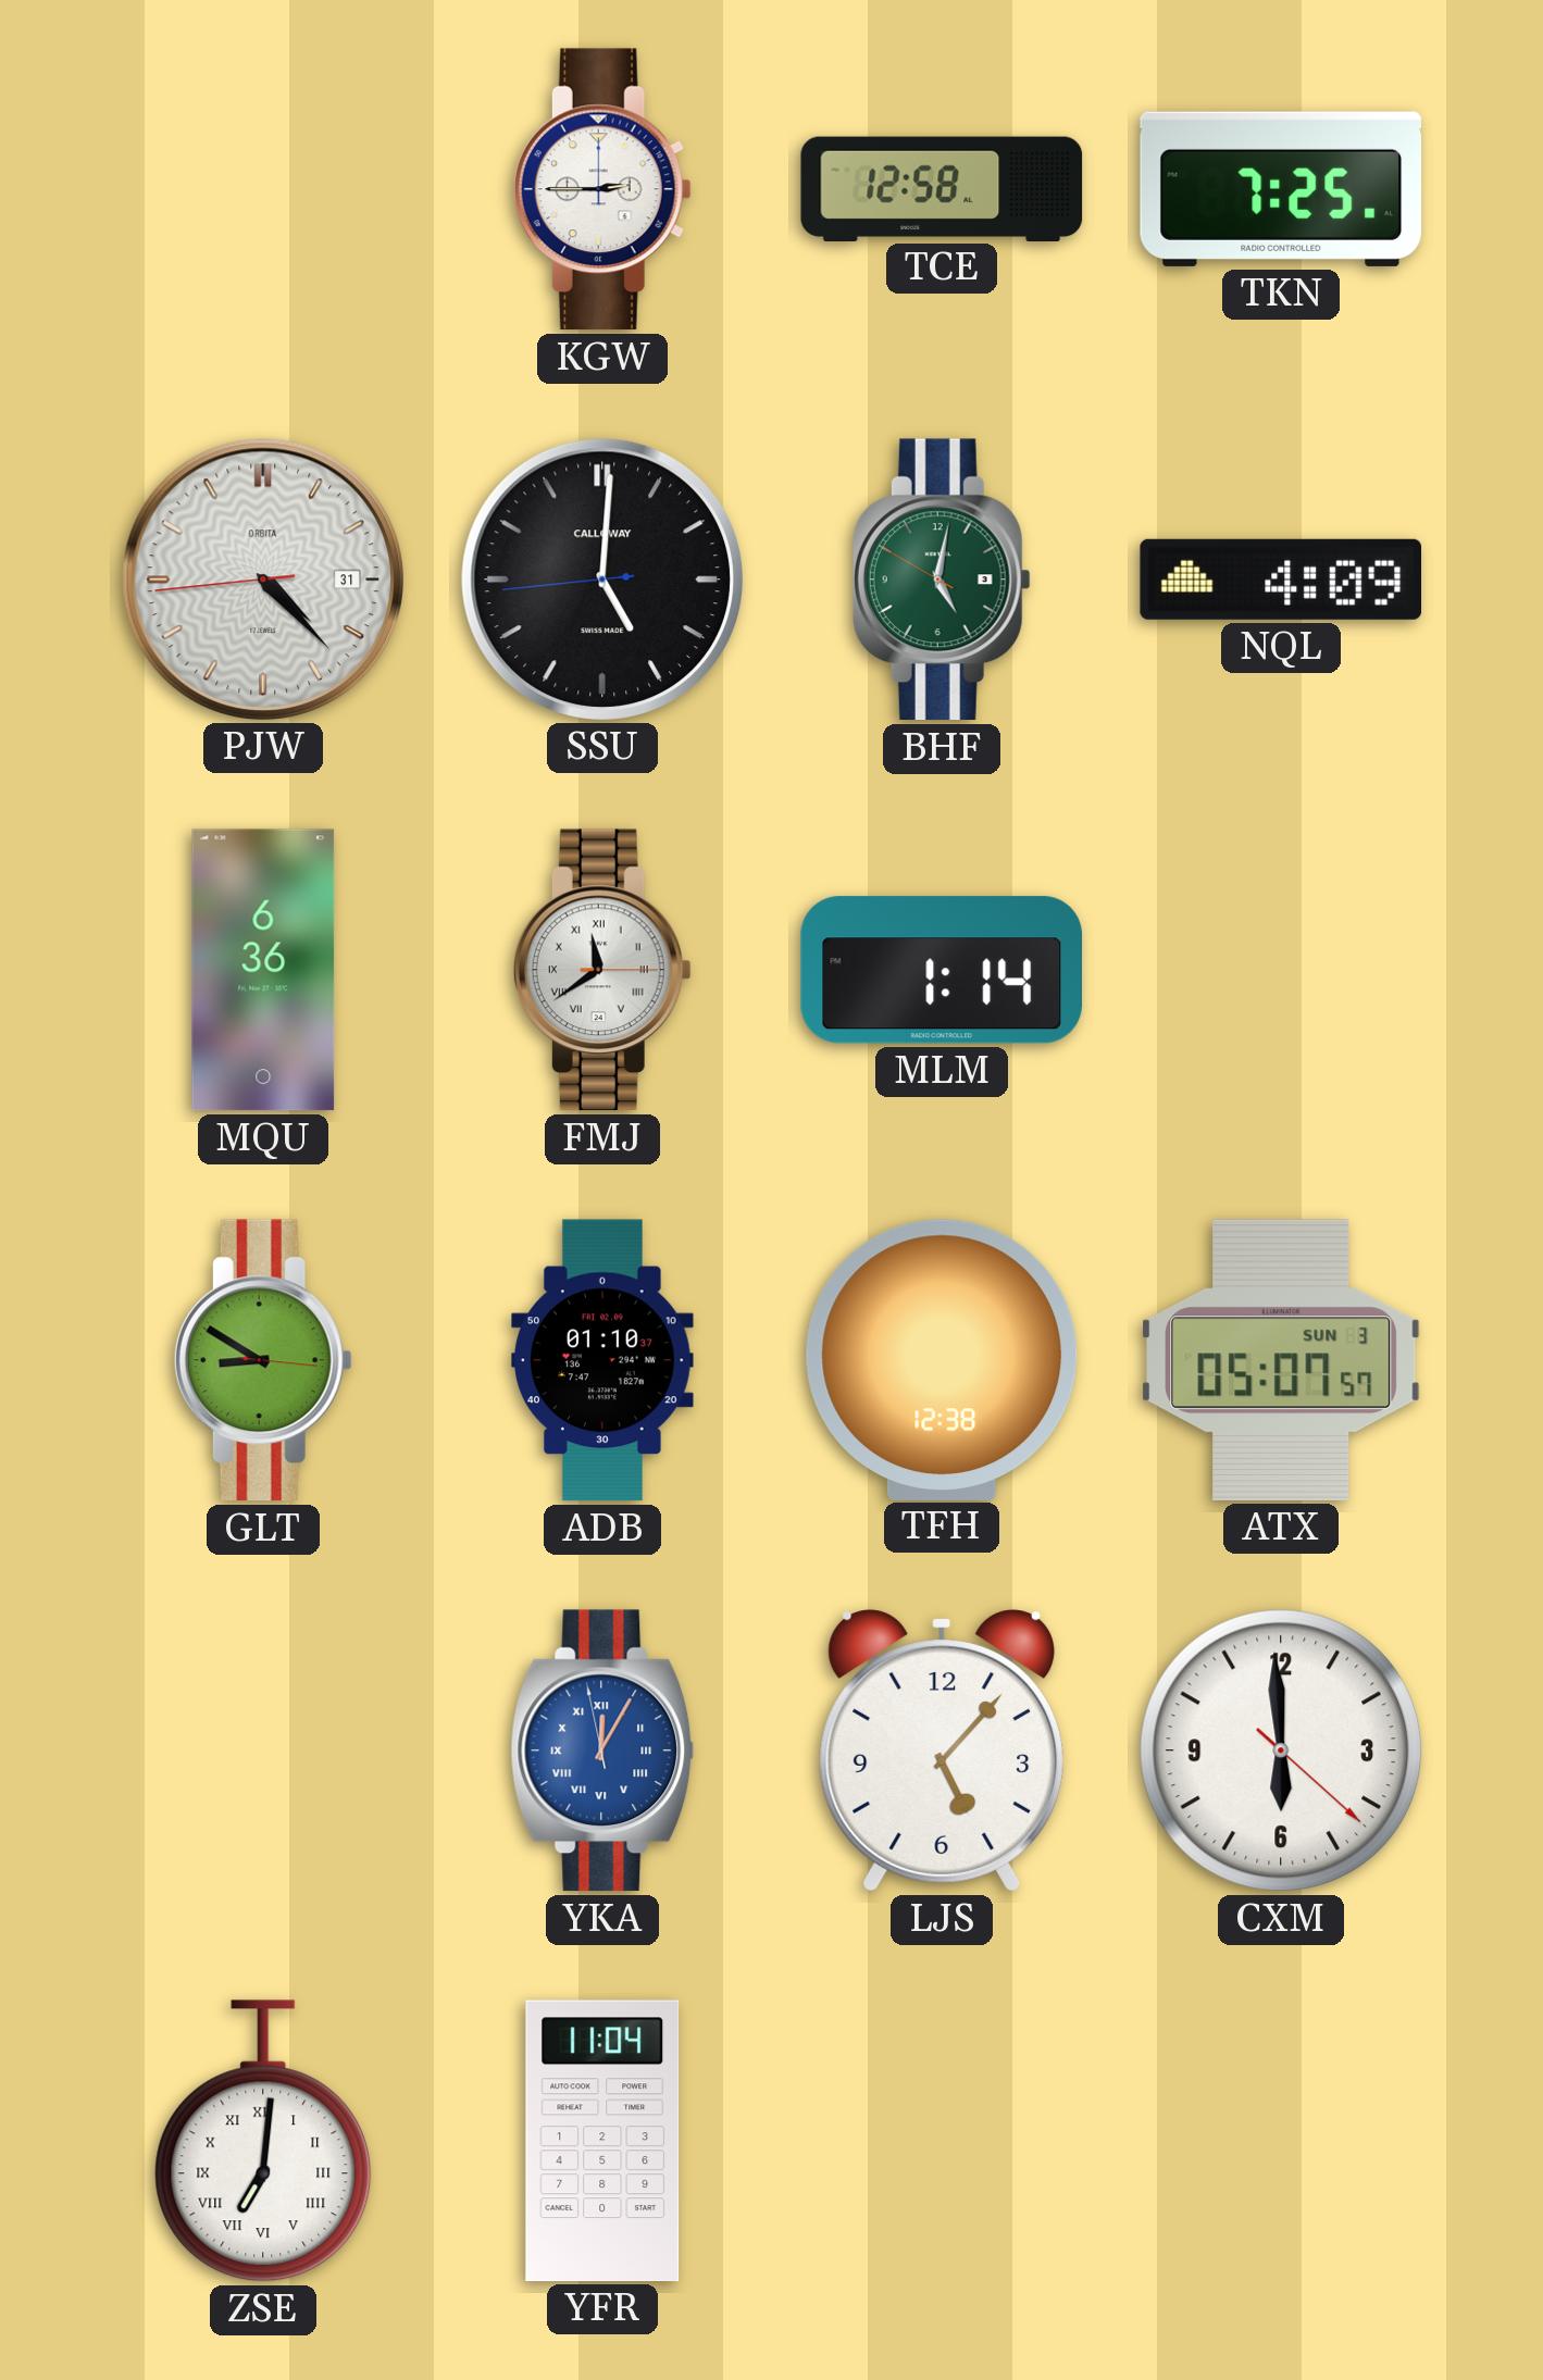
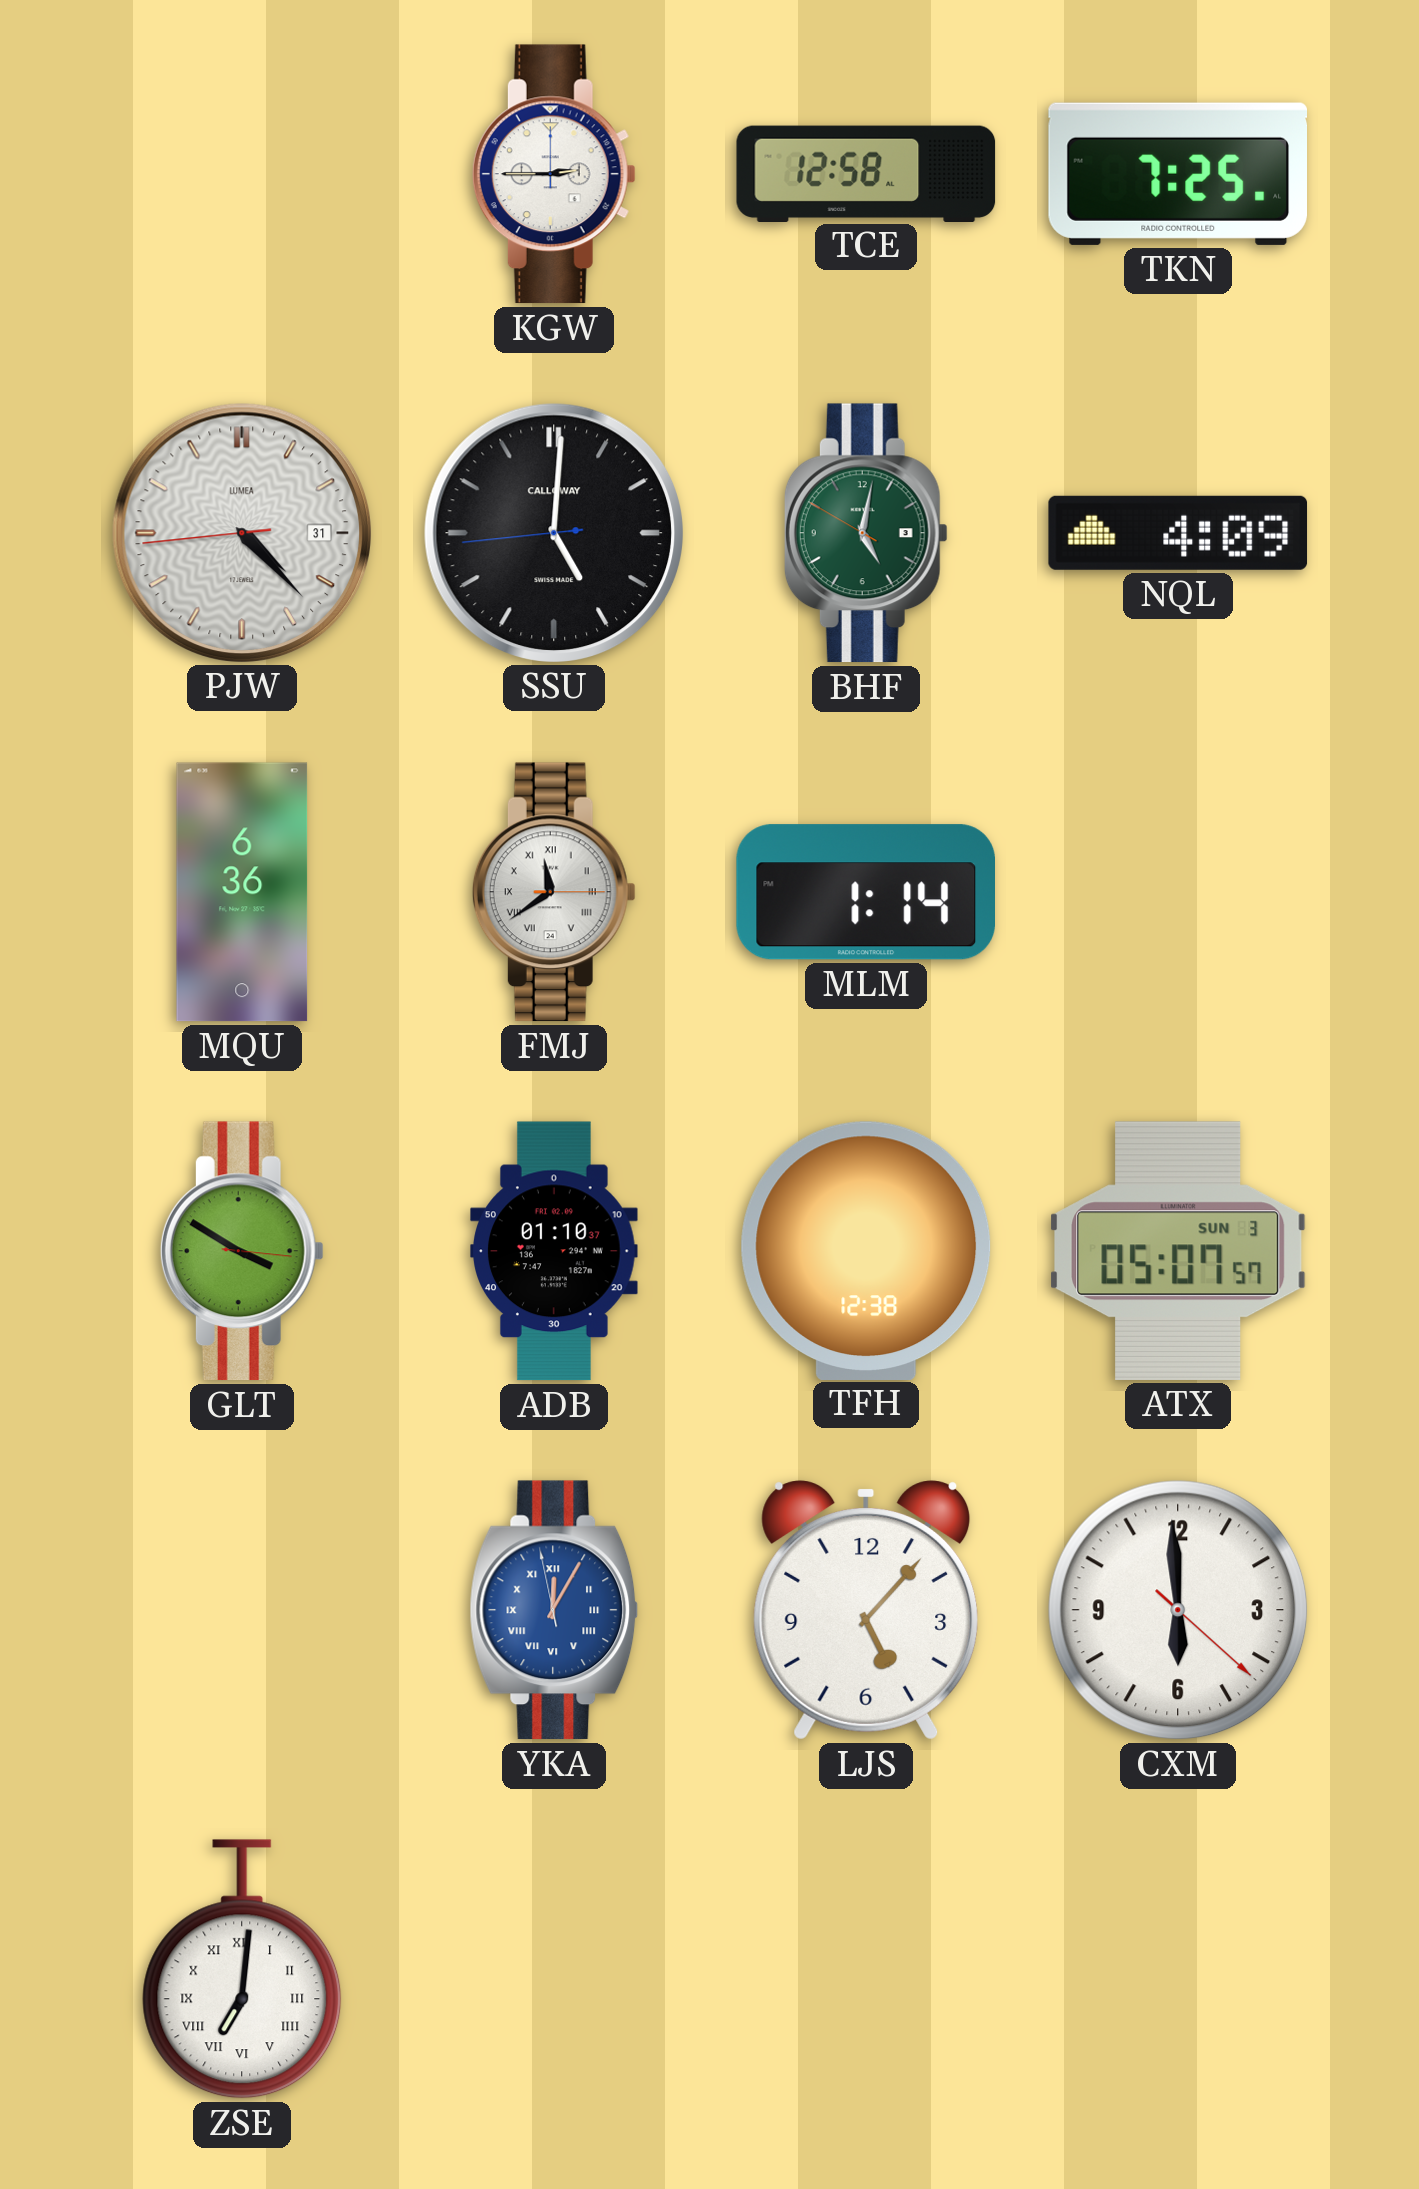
PJW brand: ORBITA -> LUMEA (241, 532)
GLT: 8:50 -> 3:50 (242, 1251)
YFR: 11:04 -> none (602, 2141)
